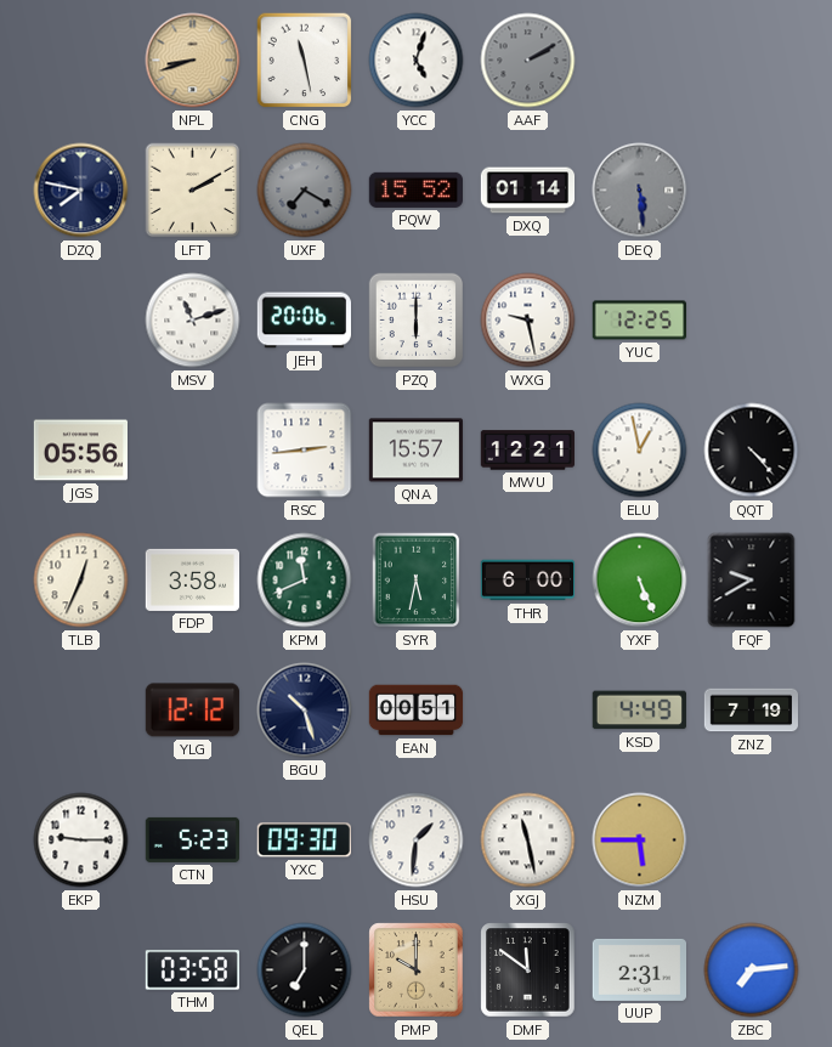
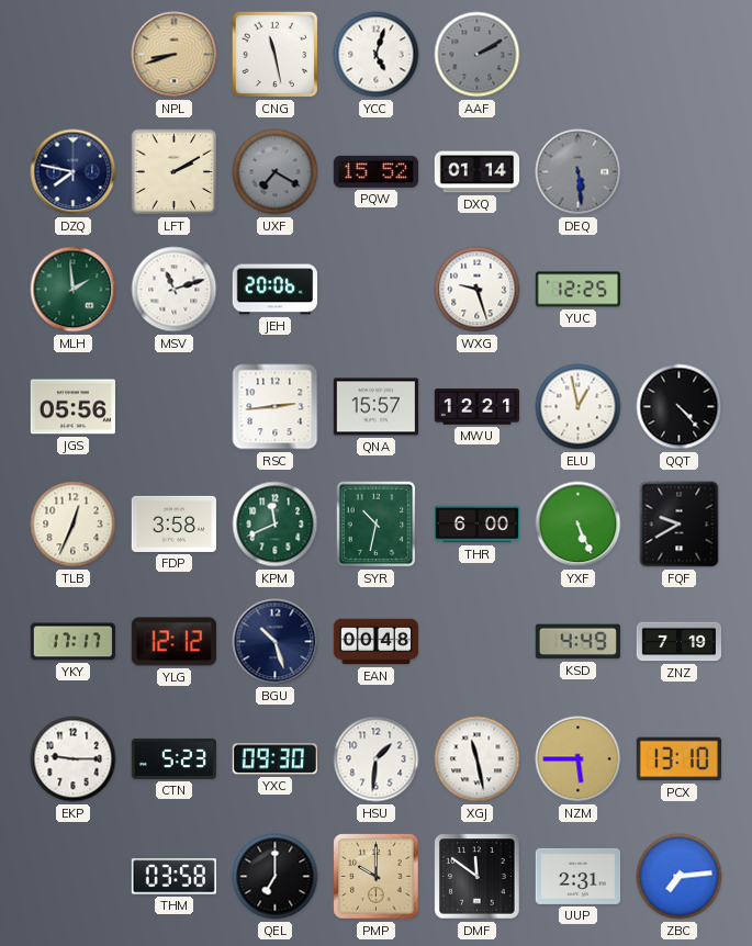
MLH: none -> 1:59 (74, 290)
PZQ: 6:00 -> none (417, 321)
WXG: 9:28 -> 9:27 (478, 290)
SYR: 5:32 -> 10:32 (377, 525)
YKY: none -> 17:17 (72, 642)
EAN: 00:51 -> 00:48 (377, 642)
PCX: none -> 13:10 (678, 759)
